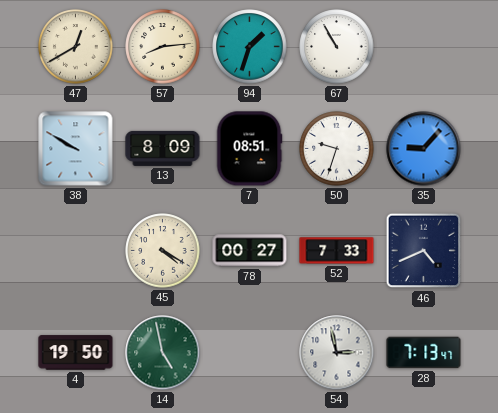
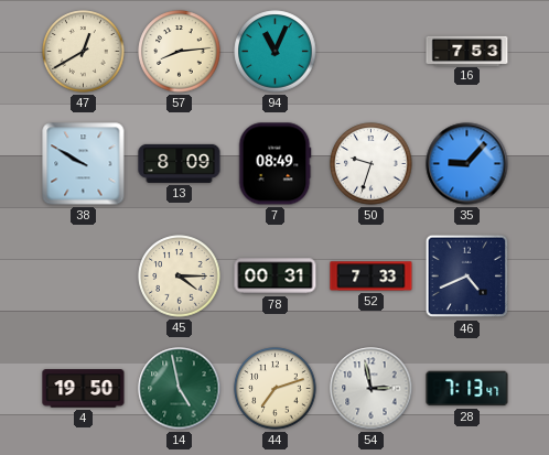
94: 1:33 -> 11:04 (276, 52)
67: 10:55 -> none (337, 47)
16: none -> 7:53 (467, 51)
7: 08:51 -> 08:49 (274, 164)
45: 4:20 -> 4:15 (180, 277)
78: 00:27 -> 00:31 (276, 277)
44: none -> 7:12 (276, 389)
